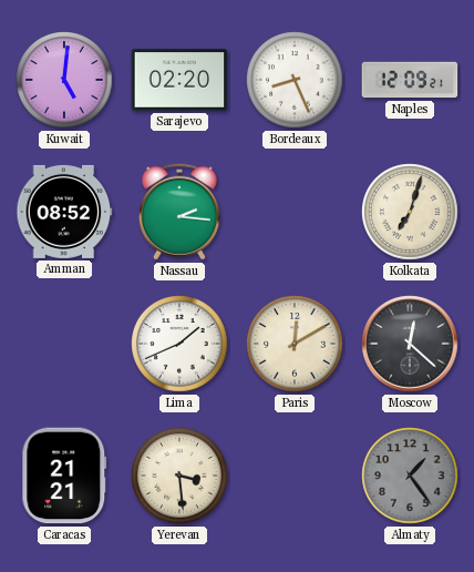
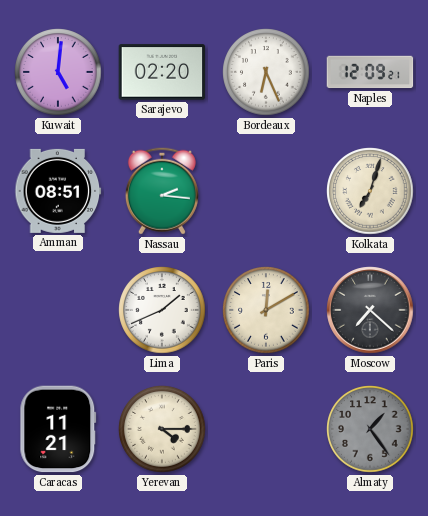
Bordeaux: 8:26 -> 6:26 (266, 72)
Amman: 08:52 -> 08:51 (58, 191)
Moscow: 12:22 -> 7:22 (370, 310)
Caracas: 21:21 -> 11:21 (58, 429)
Yerevan: 3:29 -> 4:15 (162, 429)
